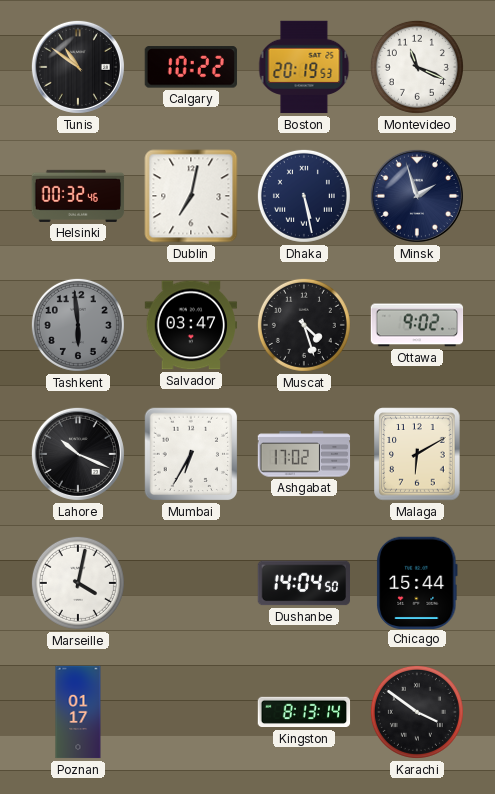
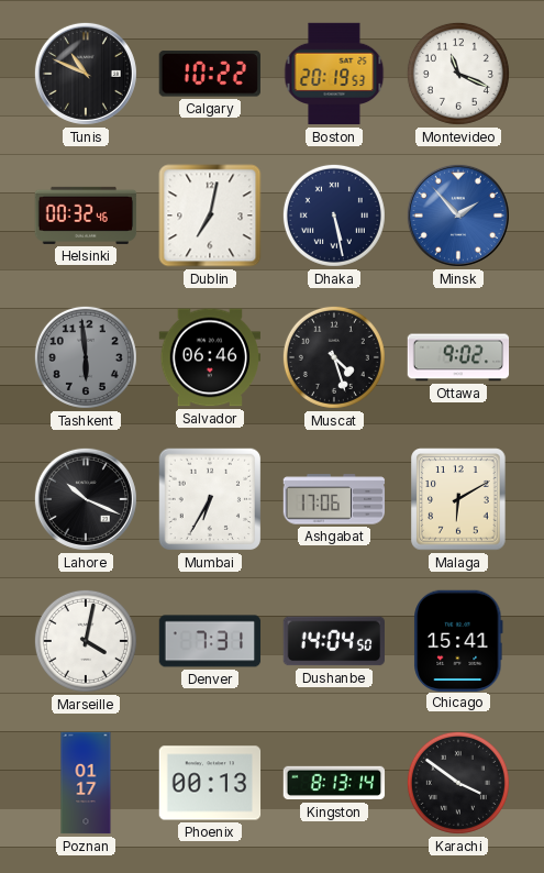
Tunis: 10:51 -> 10:49 (86, 74)
Minsk: 1:57 -> 1:53 (458, 216)
Minsk dial: navy -> blue (458, 216)
Salvador: 03:47 -> 06:46 (210, 357)
Ashgabat: 17:02 -> 17:06 (334, 499)
Denver: none -> 7:31 (210, 641)
Chicago: 15:44 -> 15:41 (458, 640)
Phoenix: none -> 00:13 (210, 783)
